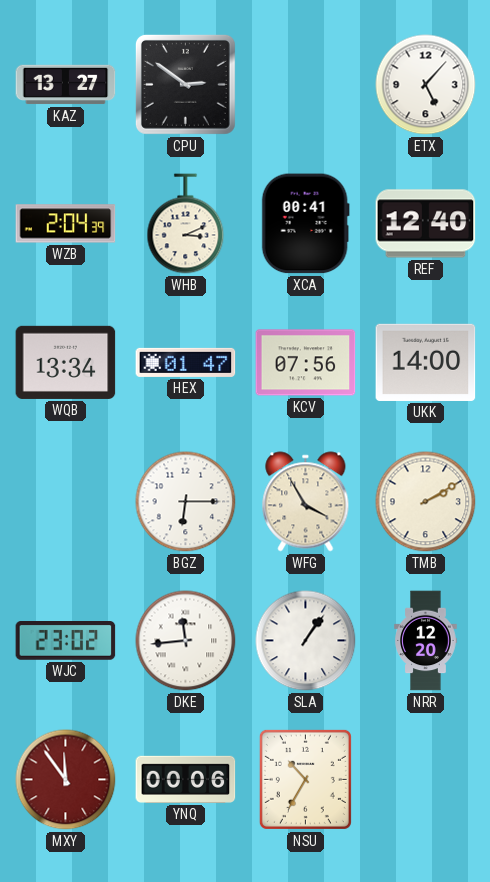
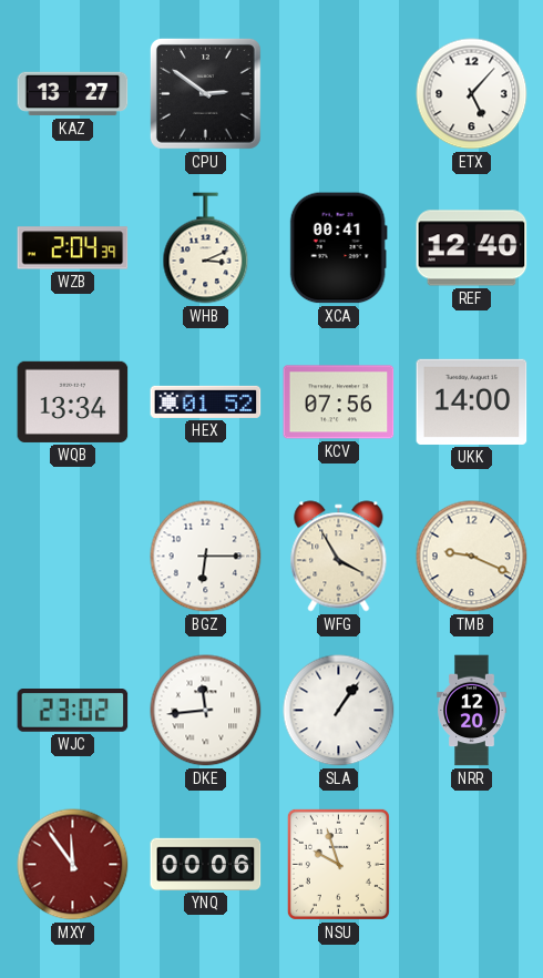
HEX: 01:47 -> 01:52 (206, 401)
TMB: 2:10 -> 9:19 (472, 557)
NSU: 10:35 -> 9:57 (338, 864)
